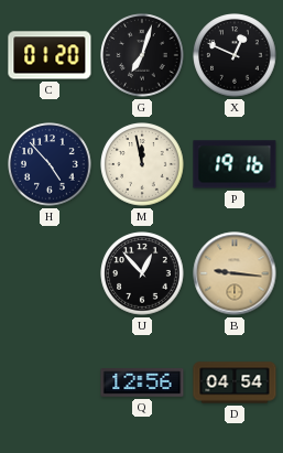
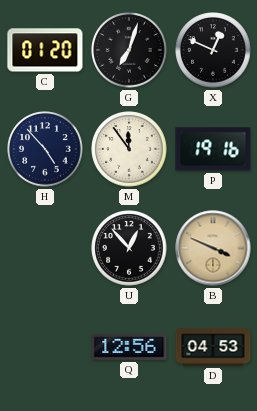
M: 11:58 -> 11:54 (129, 149)
B: 9:16 -> 3:49 (213, 248)
D: 04:54 -> 04:53 (213, 347)
